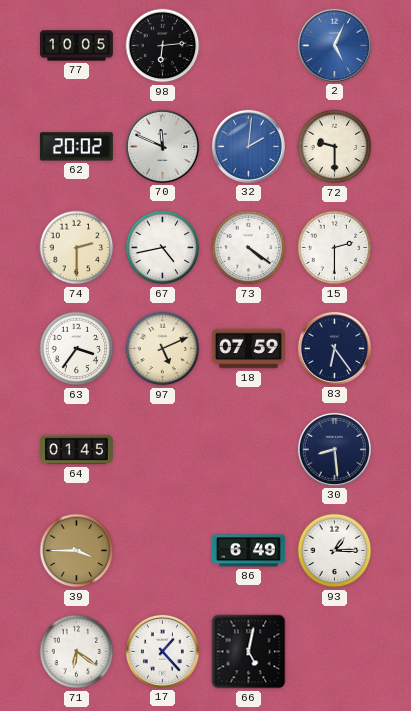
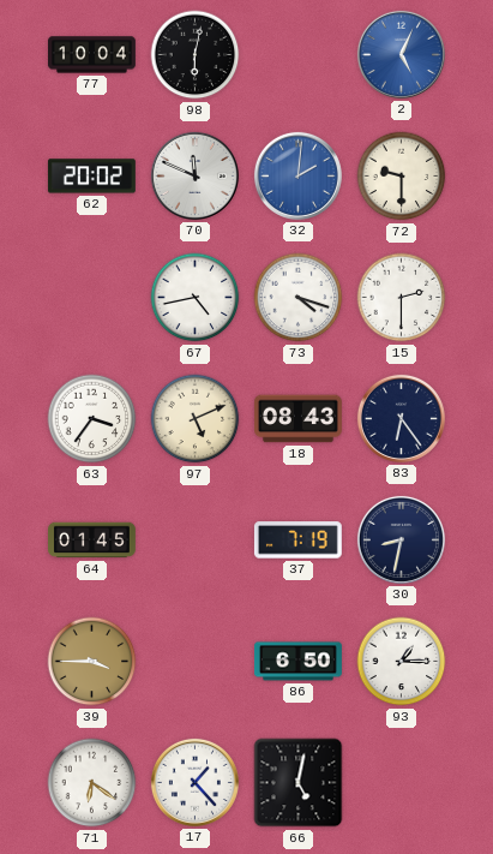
77: 10:05 -> 10:04 (92, 55)
98: 6:14 -> 6:02 (196, 55)
74: 2:30 -> none (77, 248)
73: 4:21 -> 4:18 (299, 298)
18: 07:59 -> 08:43 (297, 419)
37: none -> 7:19 (297, 541)
30: 8:29 -> 8:32 (401, 539)
86: 6:49 -> 6:50 (299, 662)
